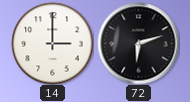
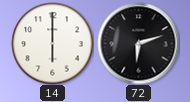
14: 3:00 -> 6:00 (52, 43)
